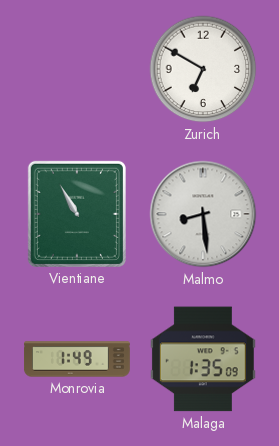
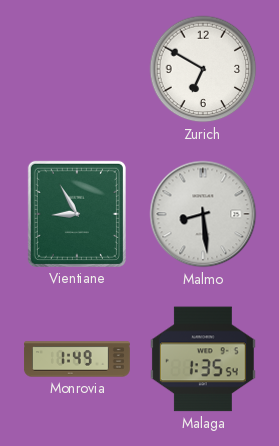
Vientiane: 10:55 -> 8:55 (77, 214)
Malaga: 1:35:09 -> 1:35:54 (203, 359)
